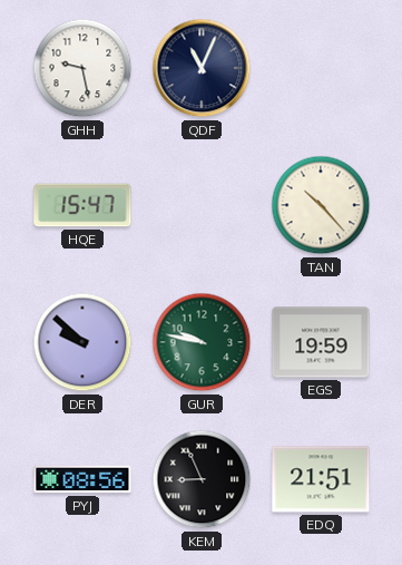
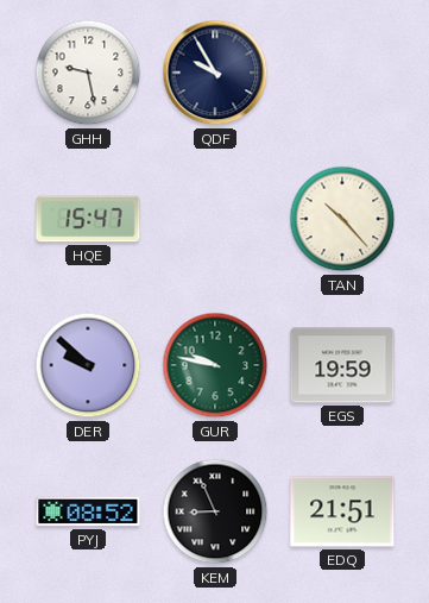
QDF: 11:04 -> 9:55 (215, 73)
PYJ: 08:56 -> 08:52 (88, 511)
